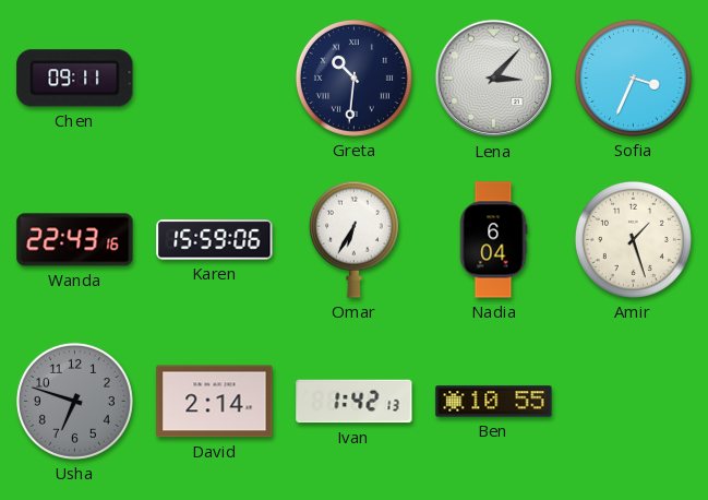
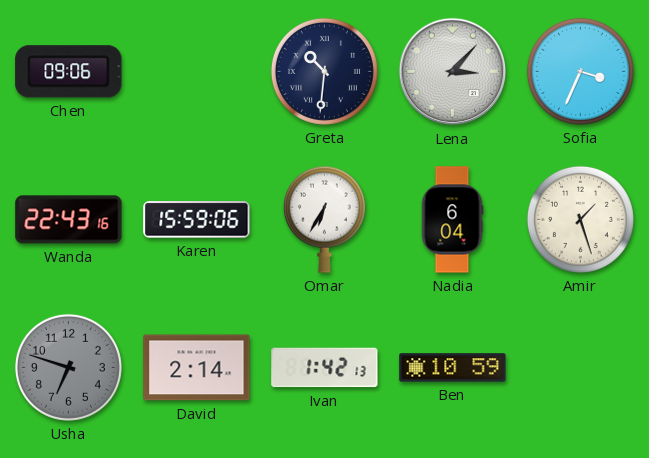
Chen: 09:11 -> 09:06 (69, 72)
Ben: 10:55 -> 10:59 (453, 368)
